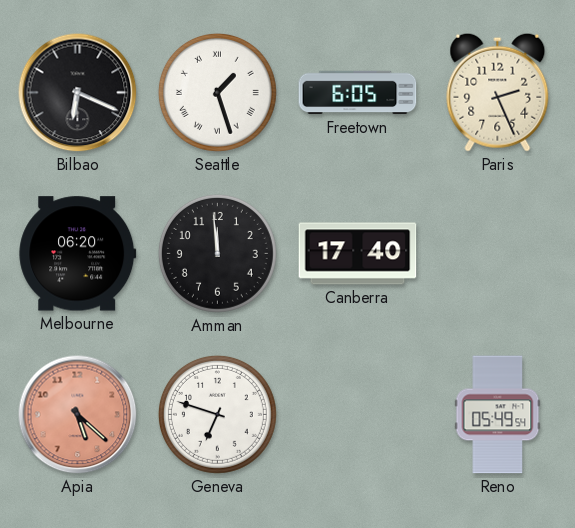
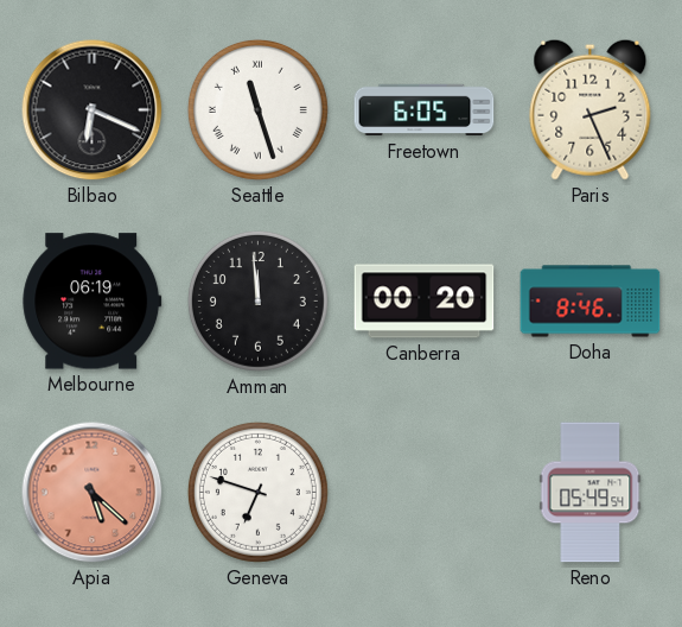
Seattle: 1:27 -> 11:27 (257, 109)
Melbourne: 06:20 -> 06:19 (93, 302)
Canberra: 17:40 -> 00:20 (425, 302)
Doha: none -> 8:46 (591, 302)
